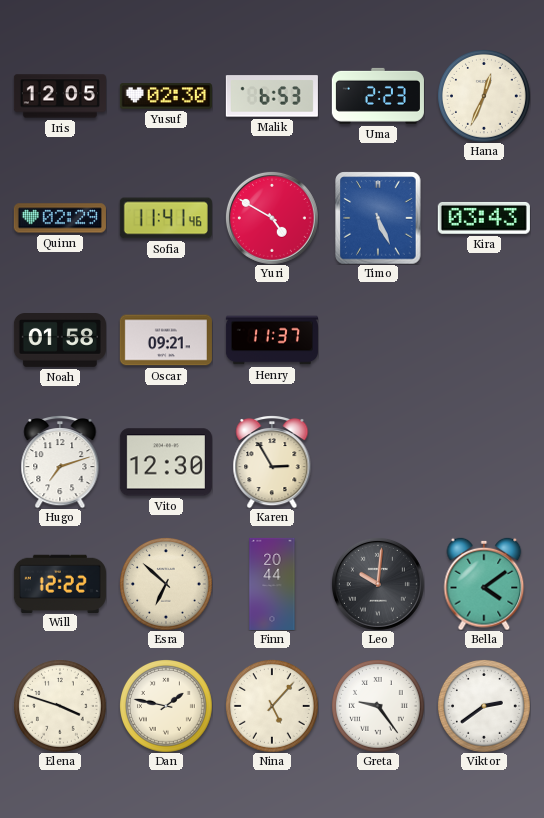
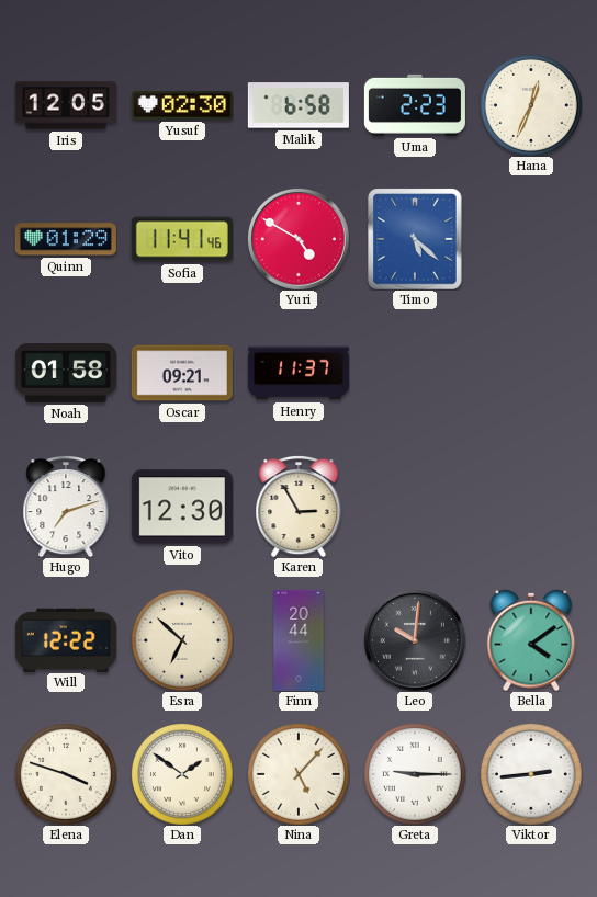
Malik: 6:53 -> 6:58 (298, 105)
Quinn: 02:29 -> 01:29 (66, 239)
Timo: 5:26 -> 5:22 (415, 239)
Kira: 03:43 -> none (484, 218)
Dan: 1:47 -> 1:51 (182, 774)
Greta: 9:24 -> 9:15 (415, 774)
Viktor: 2:39 -> 2:44 (531, 774)
